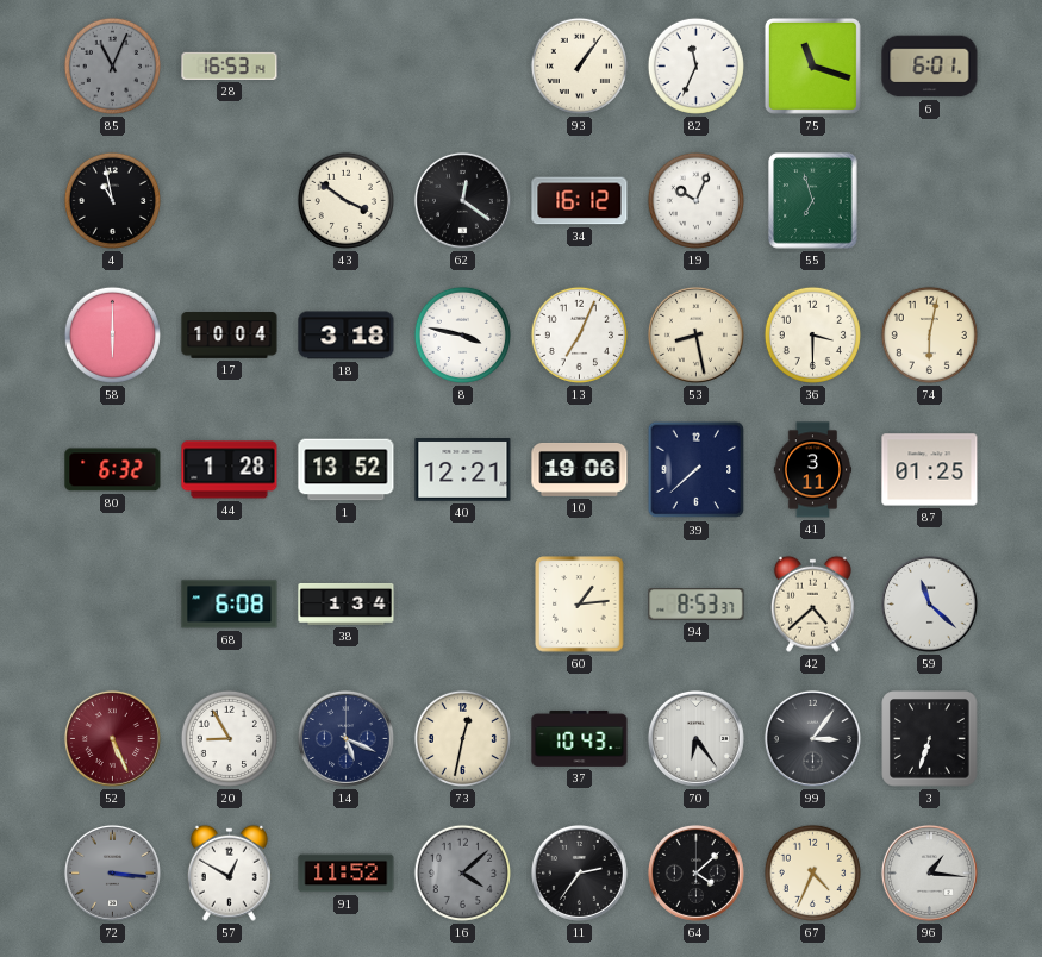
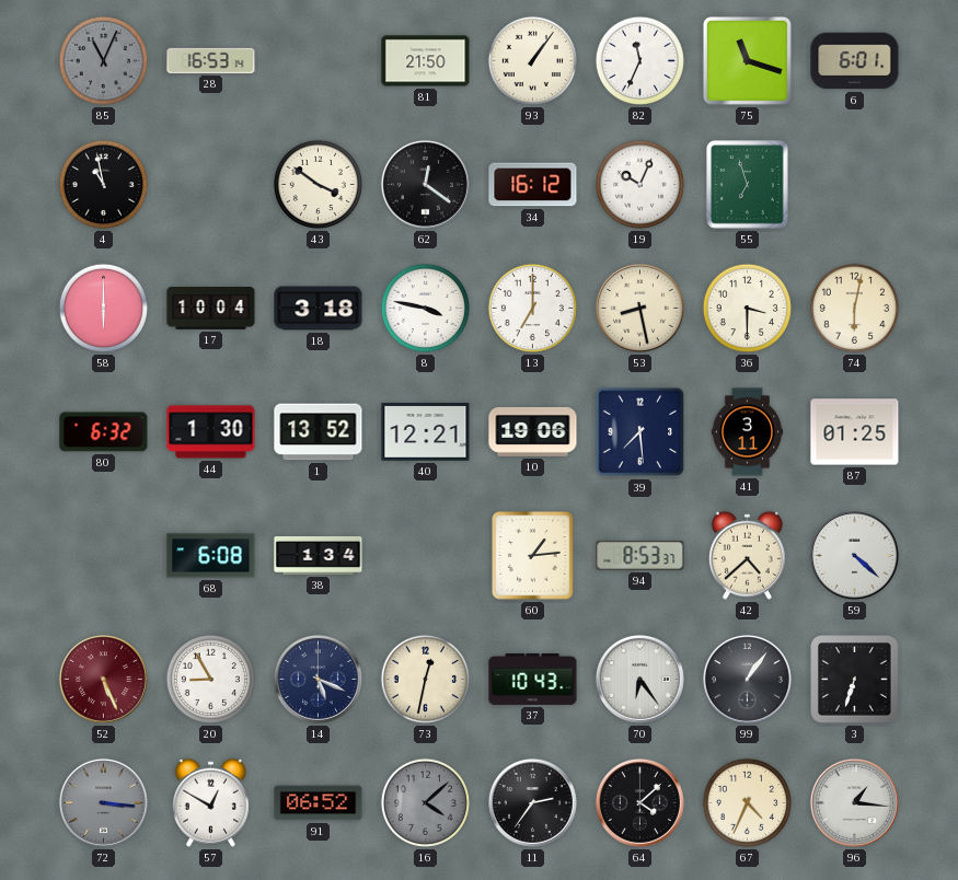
81: none -> 21:50 (426, 61)
13: 7:04 -> 7:00 (532, 308)
44: 1:28 -> 1:30 (211, 432)
39: 7:38 -> 7:29 (640, 432)
59: 11:22 -> 4:22 (854, 555)
99: 3:06 -> 1:06 (747, 679)
91: 11:52 -> 06:52 (319, 803)
